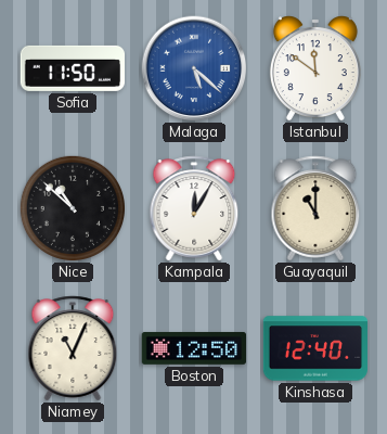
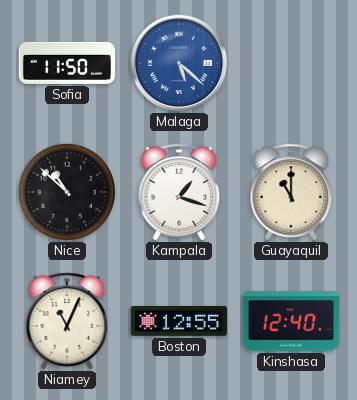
Istanbul: 11:51 -> none (315, 68)
Kampala: 12:05 -> 1:18 (179, 192)
Boston: 12:50 -> 12:55 (178, 321)
